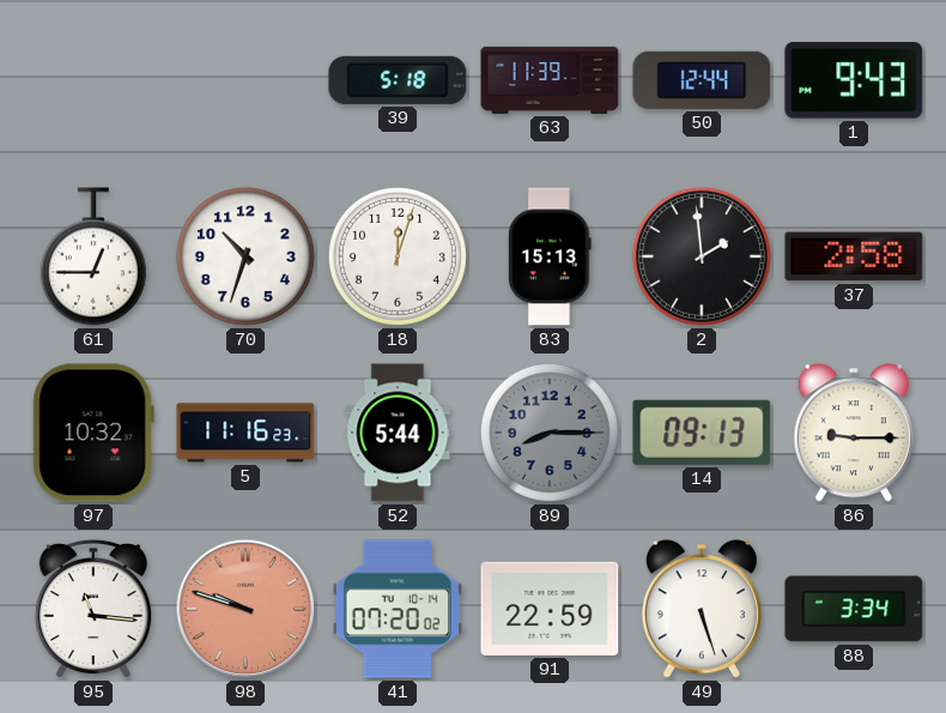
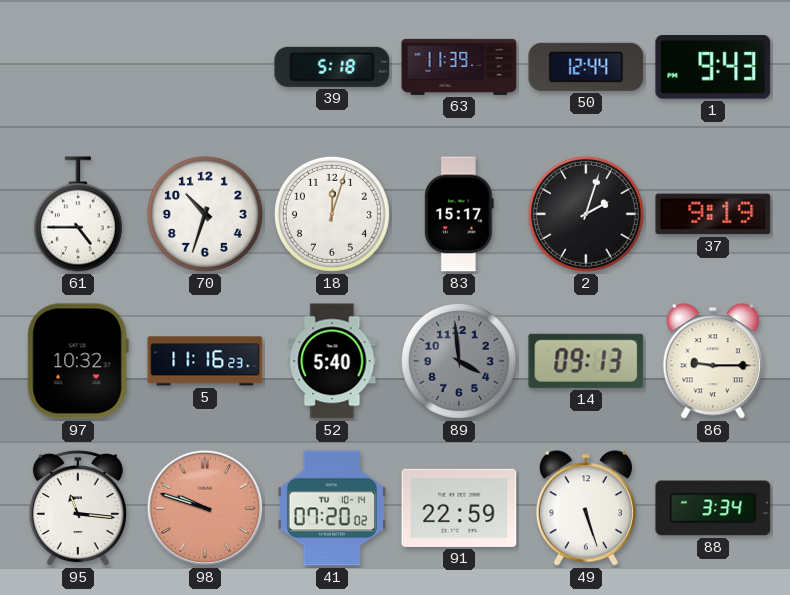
61: 12:45 -> 4:45 (78, 214)
83: 15:13 -> 15:17 (460, 214)
2: 1:59 -> 2:03 (586, 214)
37: 2:58 -> 9:19 (713, 214)
52: 5:44 -> 5:40 (332, 361)
89: 8:15 -> 3:59 (459, 361)
